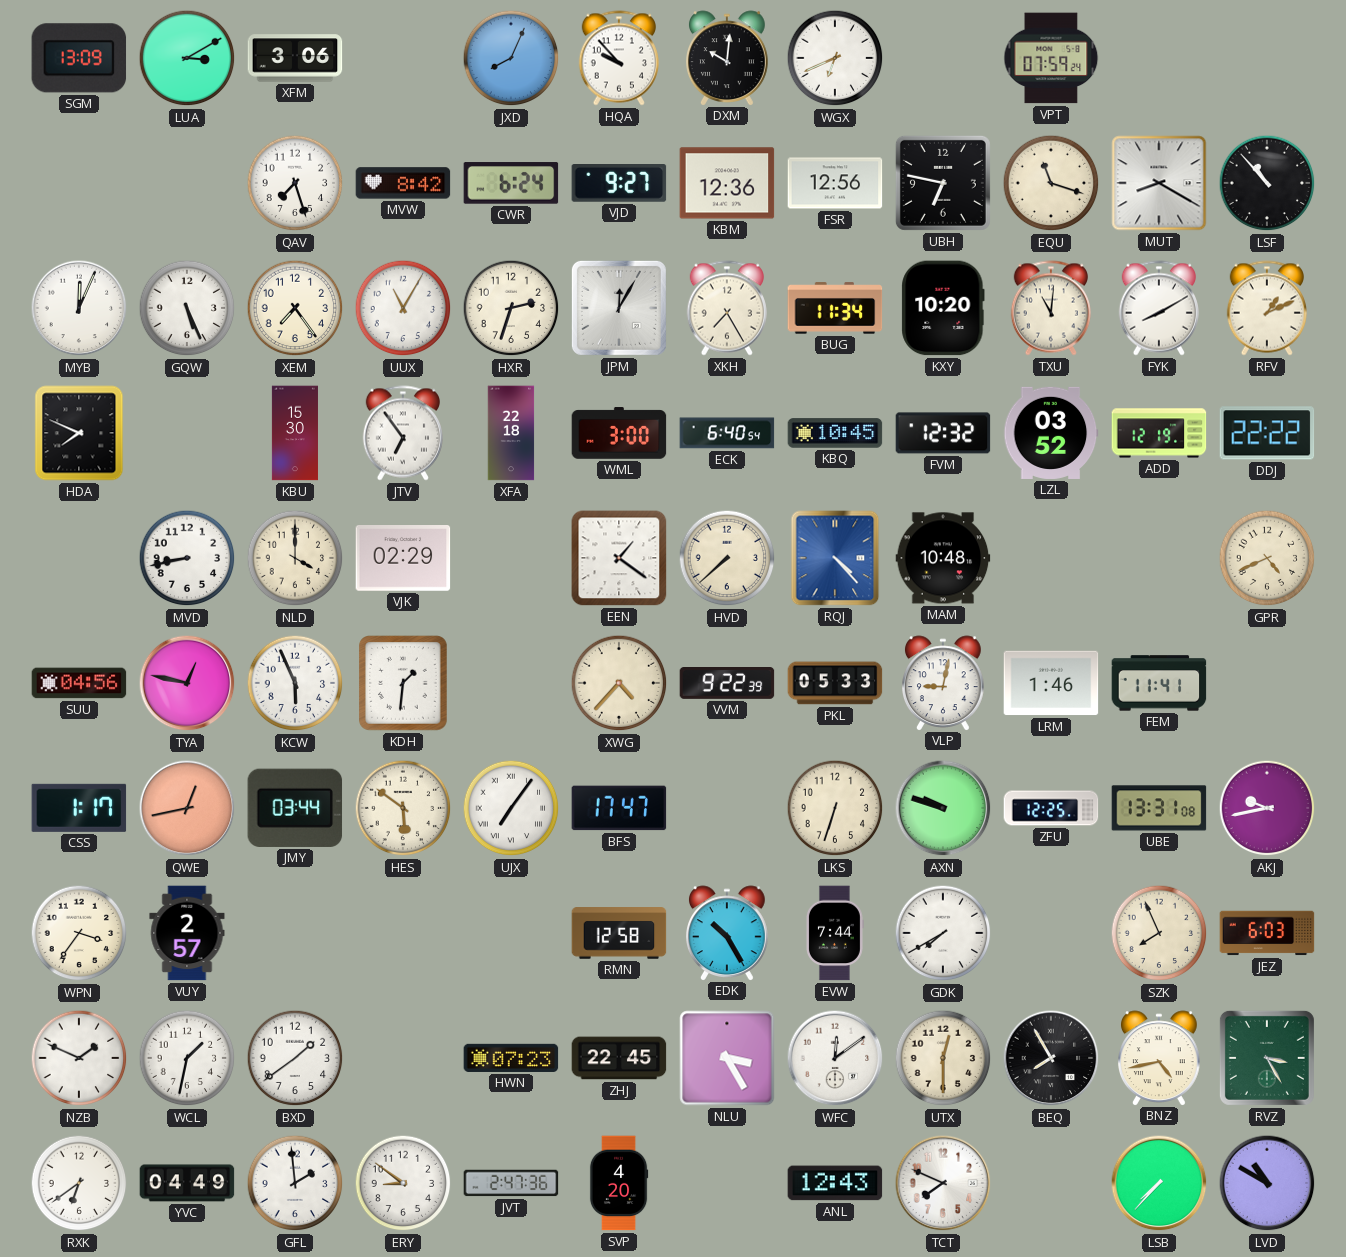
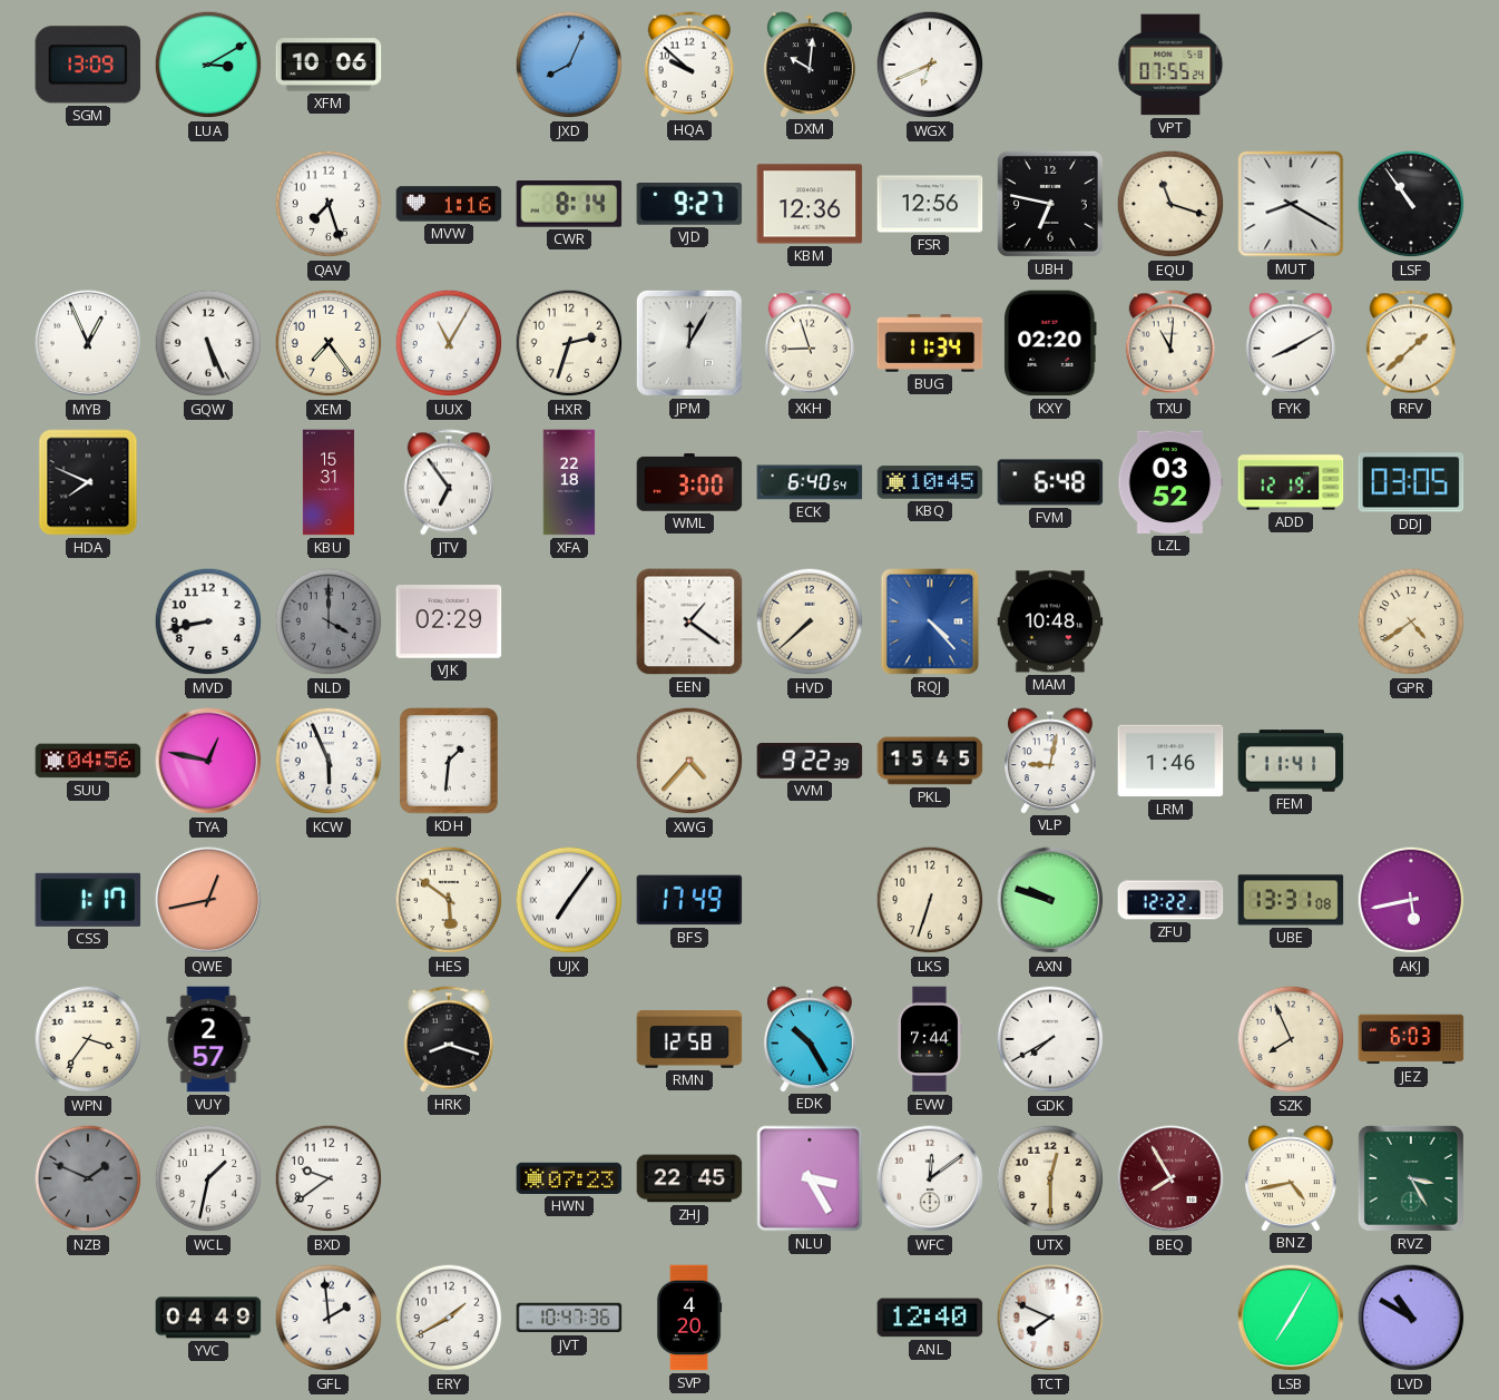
XFM: 3:06 -> 10:06 (329, 65)
HQA: 9:53 -> 9:52 (689, 65)
VPT: 07:59 -> 07:55 (1170, 65)
MVW: 8:42 -> 1:16 (449, 204)
CWR: 6:24 -> 8:14 (569, 204)
LSF: 10:53 -> 10:54 (1411, 204)
MYB: 12:04 -> 12:56 (88, 343)
XKH: 7:25 -> 8:57 (810, 343)
KXY: 10:20 -> 02:20 (1050, 343)
RFV: 1:11 -> 1:38 (1411, 343)
KBU: 15:30 -> 15:31 (329, 482)
FVM: 12:32 -> 6:48 (1050, 482)
DDJ: 22:22 -> 03:05 (1411, 482)
NLD dial: cream -> grey (329, 621)
GPR: 4:41 -> 4:39 (1411, 621)
PKL: 05:33 -> 15:45 (930, 761)
JMY: 03:44 -> none (295, 808)
BFS: 17:47 -> 17:49 (689, 900)
ZFU: 12:25 -> 12:22 (1170, 900)
AKJ: 9:43 -> 5:43 (1411, 900)
HRK: none -> 8:18 (449, 1039)
NZB dial: white -> grey (88, 1178)
BXD: 1:39 -> 9:39 (329, 1178)
BEQ dial: black -> burgundy (1170, 1178)
RXK: 6:39 -> none (79, 1183)
ERY: 8:51 -> 1:40 (449, 1318)
JVT: 2:47 -> 10:47 (569, 1318)
ANL: 12:43 -> 12:40 (930, 1318)
LSB: 7:37 -> 7:05 (1291, 1318)
